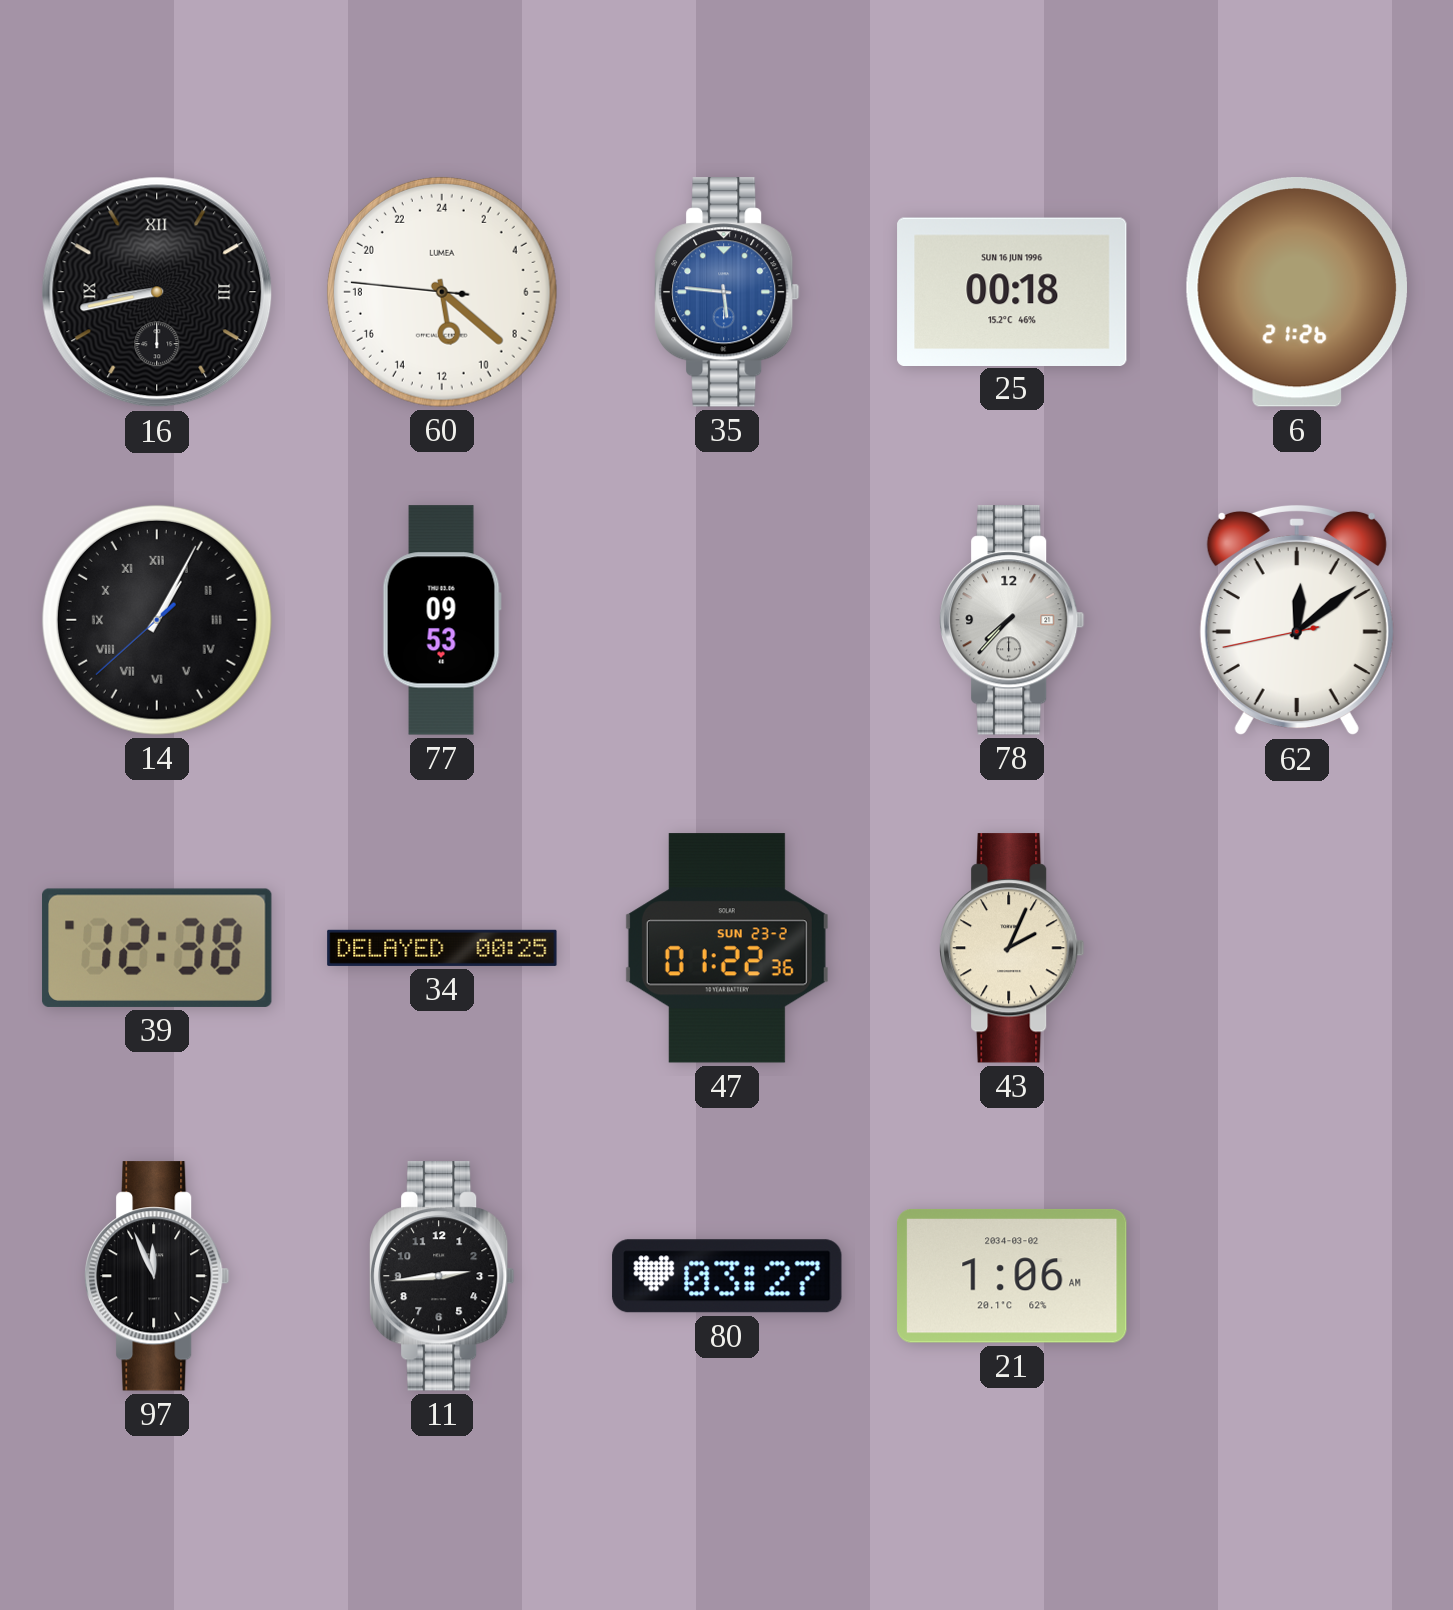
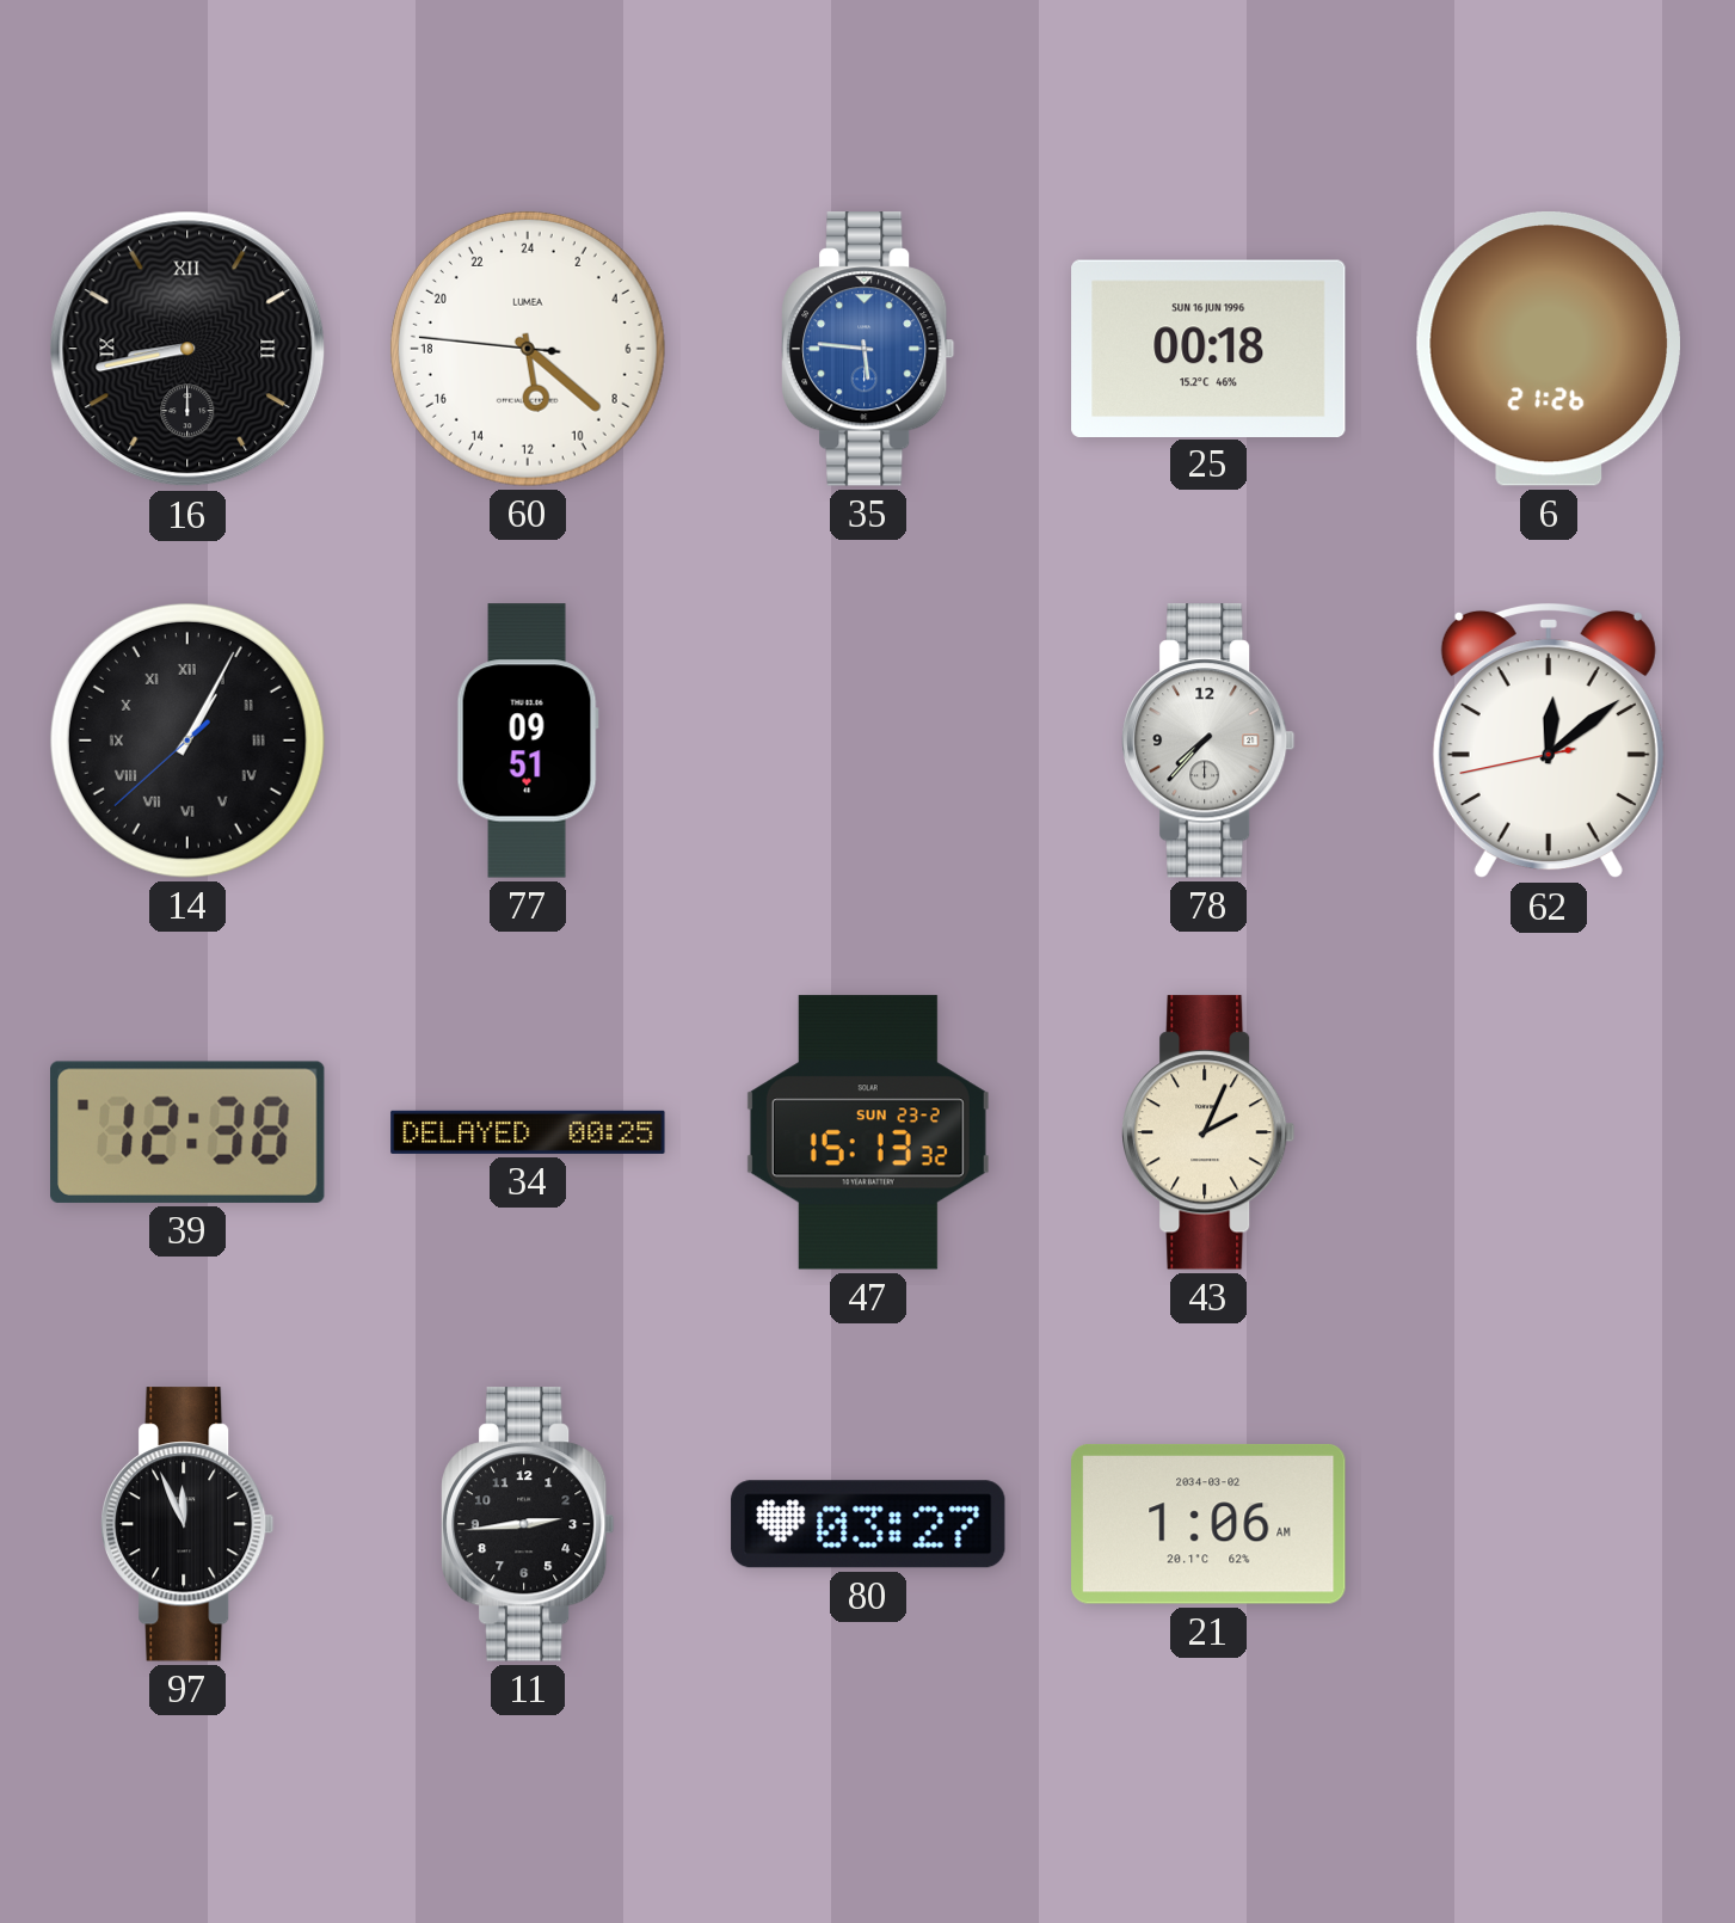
77: 09:53 -> 09:51 (528, 741)
47: 01:22 -> 15:13 (868, 1132)
